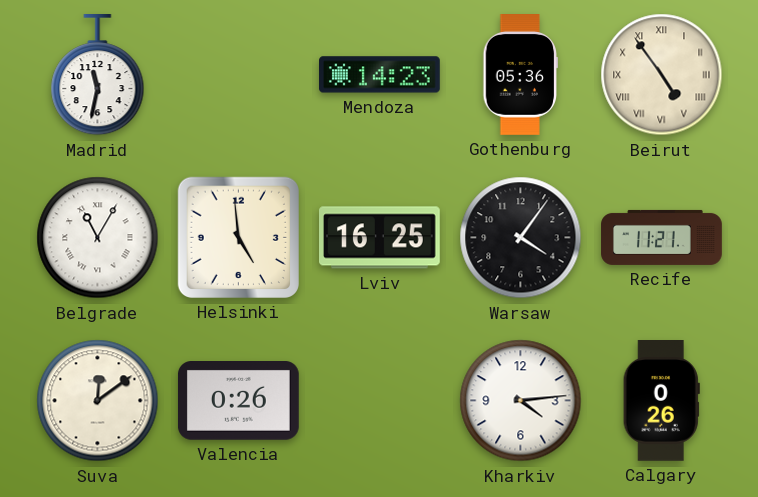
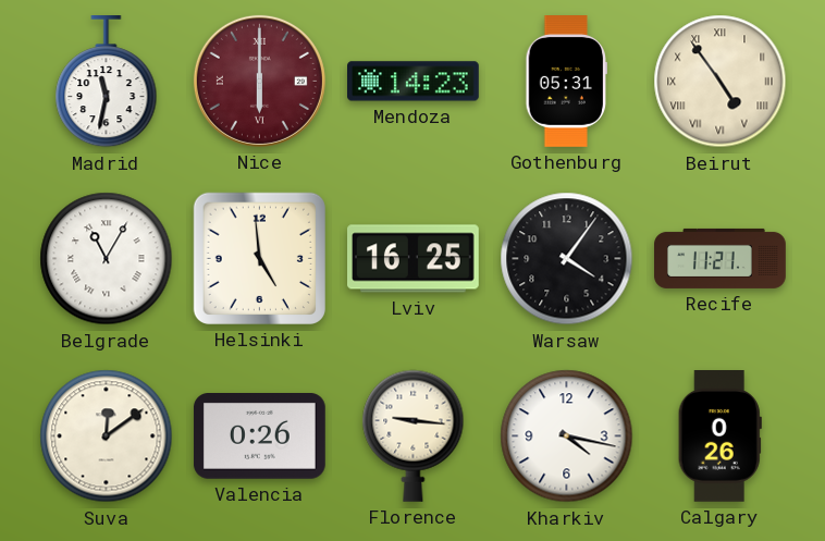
Nice: none -> 6:00 (259, 81)
Gothenburg: 05:36 -> 05:31 (566, 82)
Florence: none -> 9:16 (414, 435)
Kharkiv: 4:14 -> 4:17 (567, 437)
